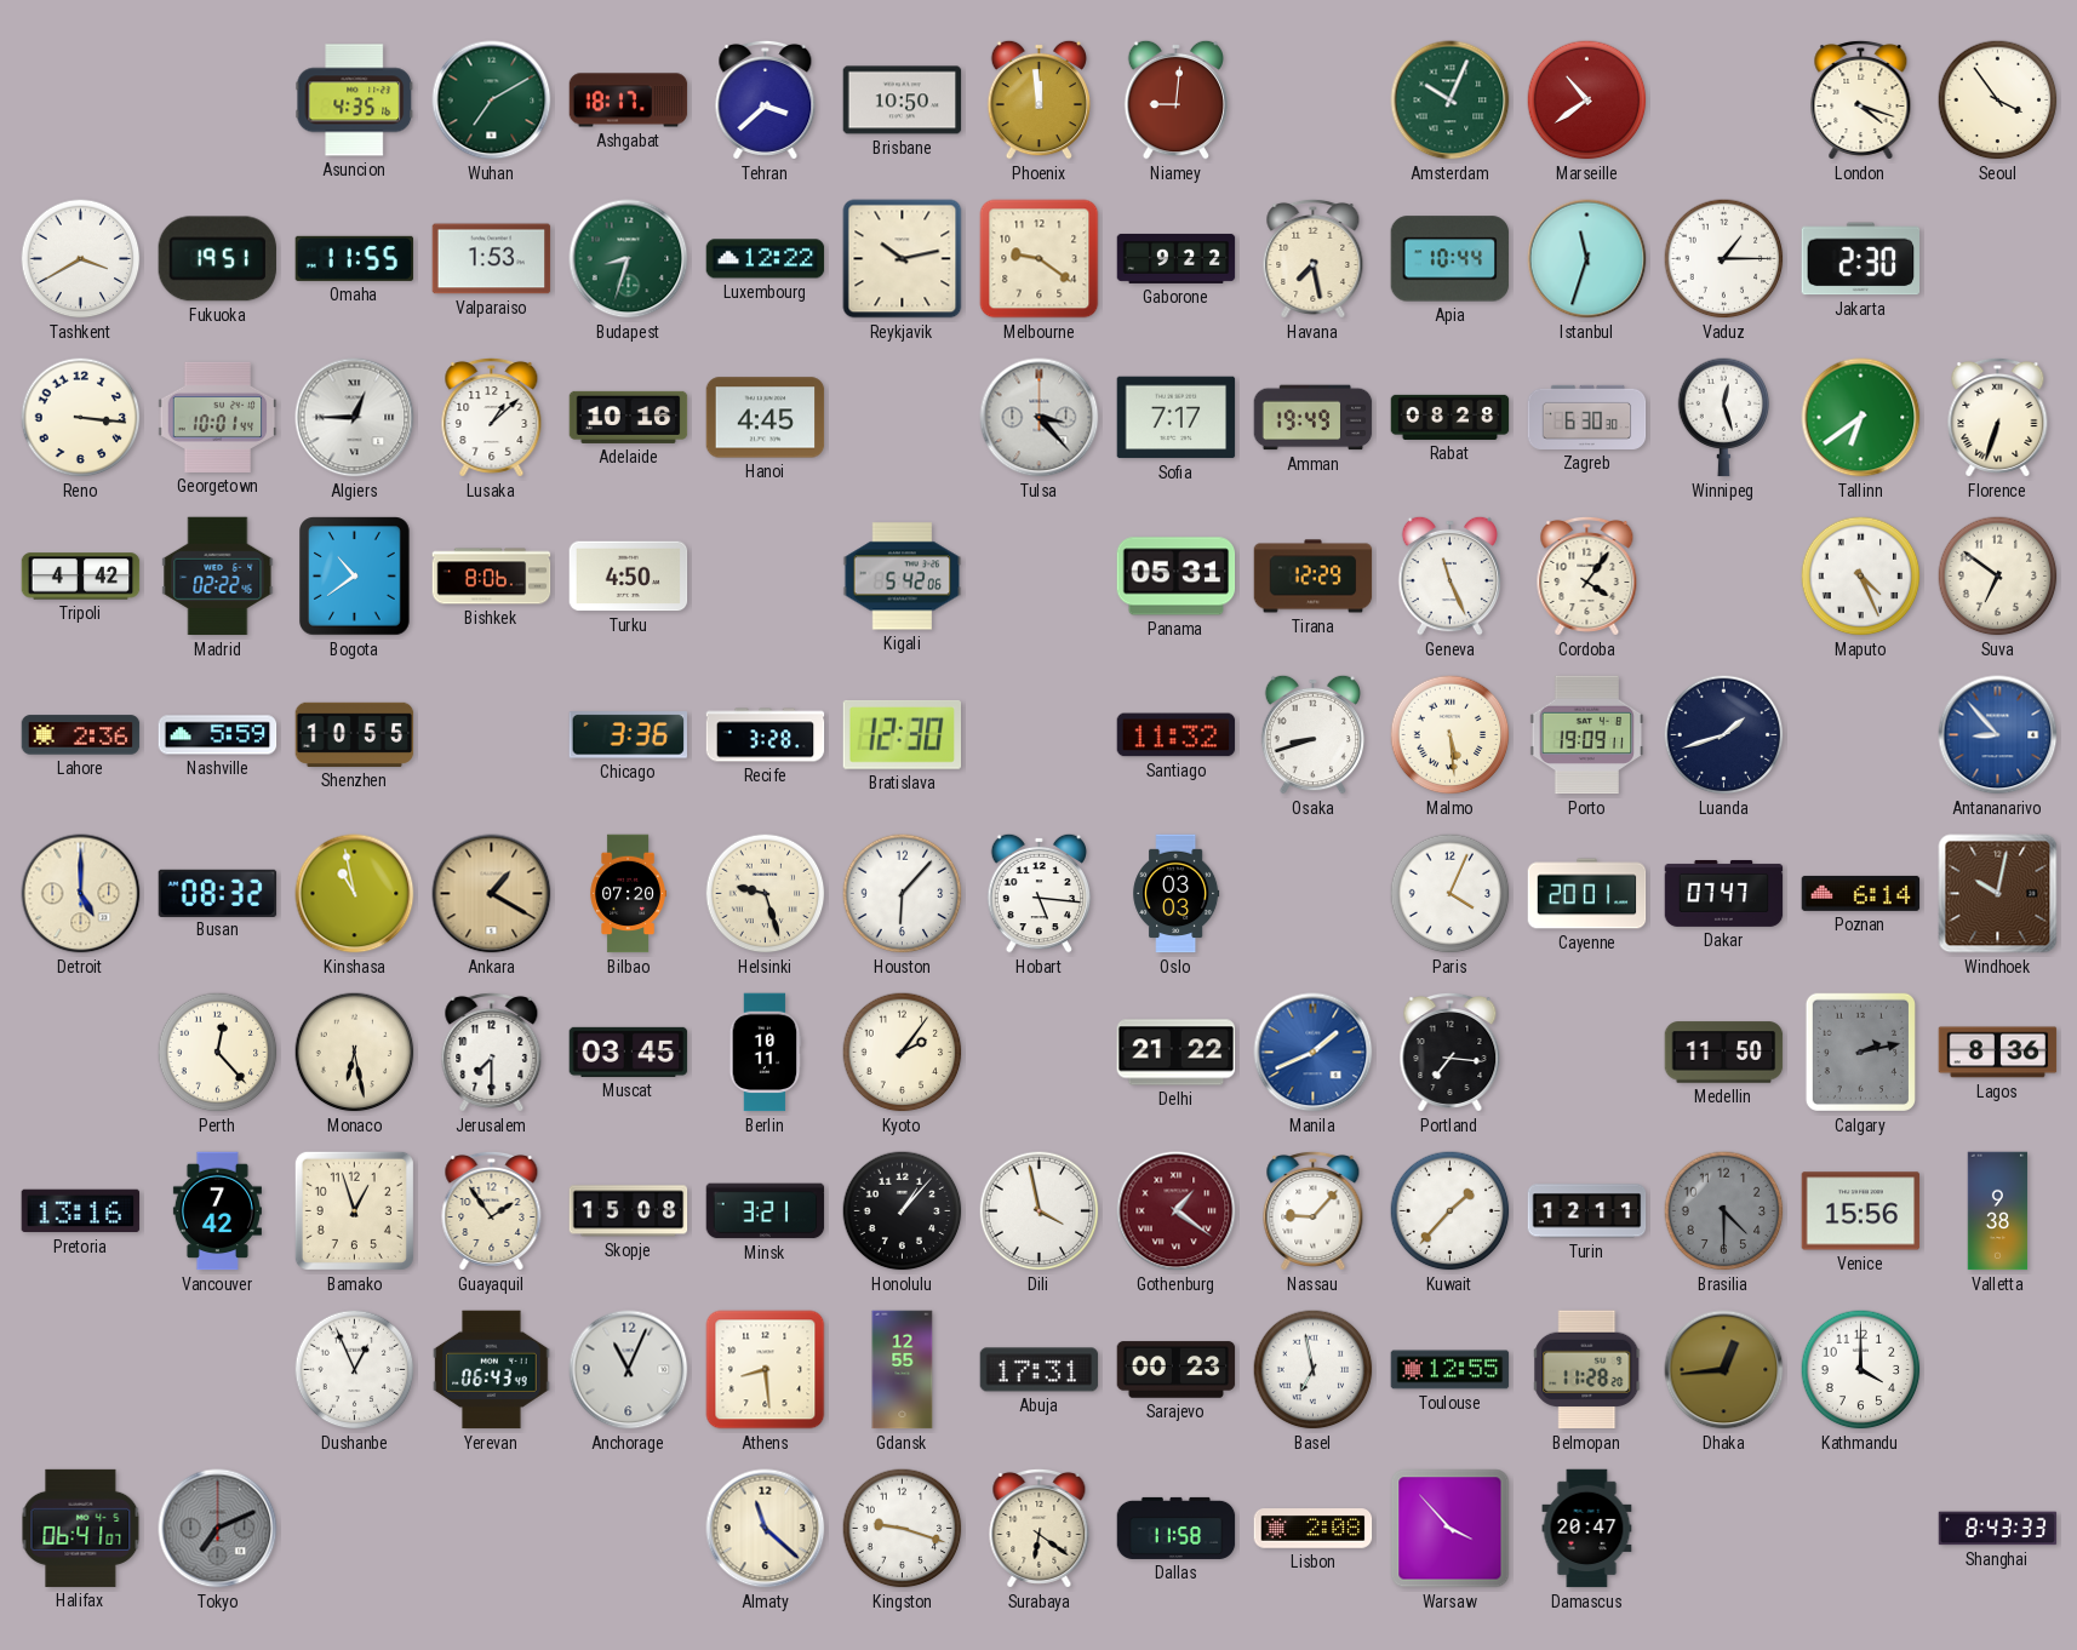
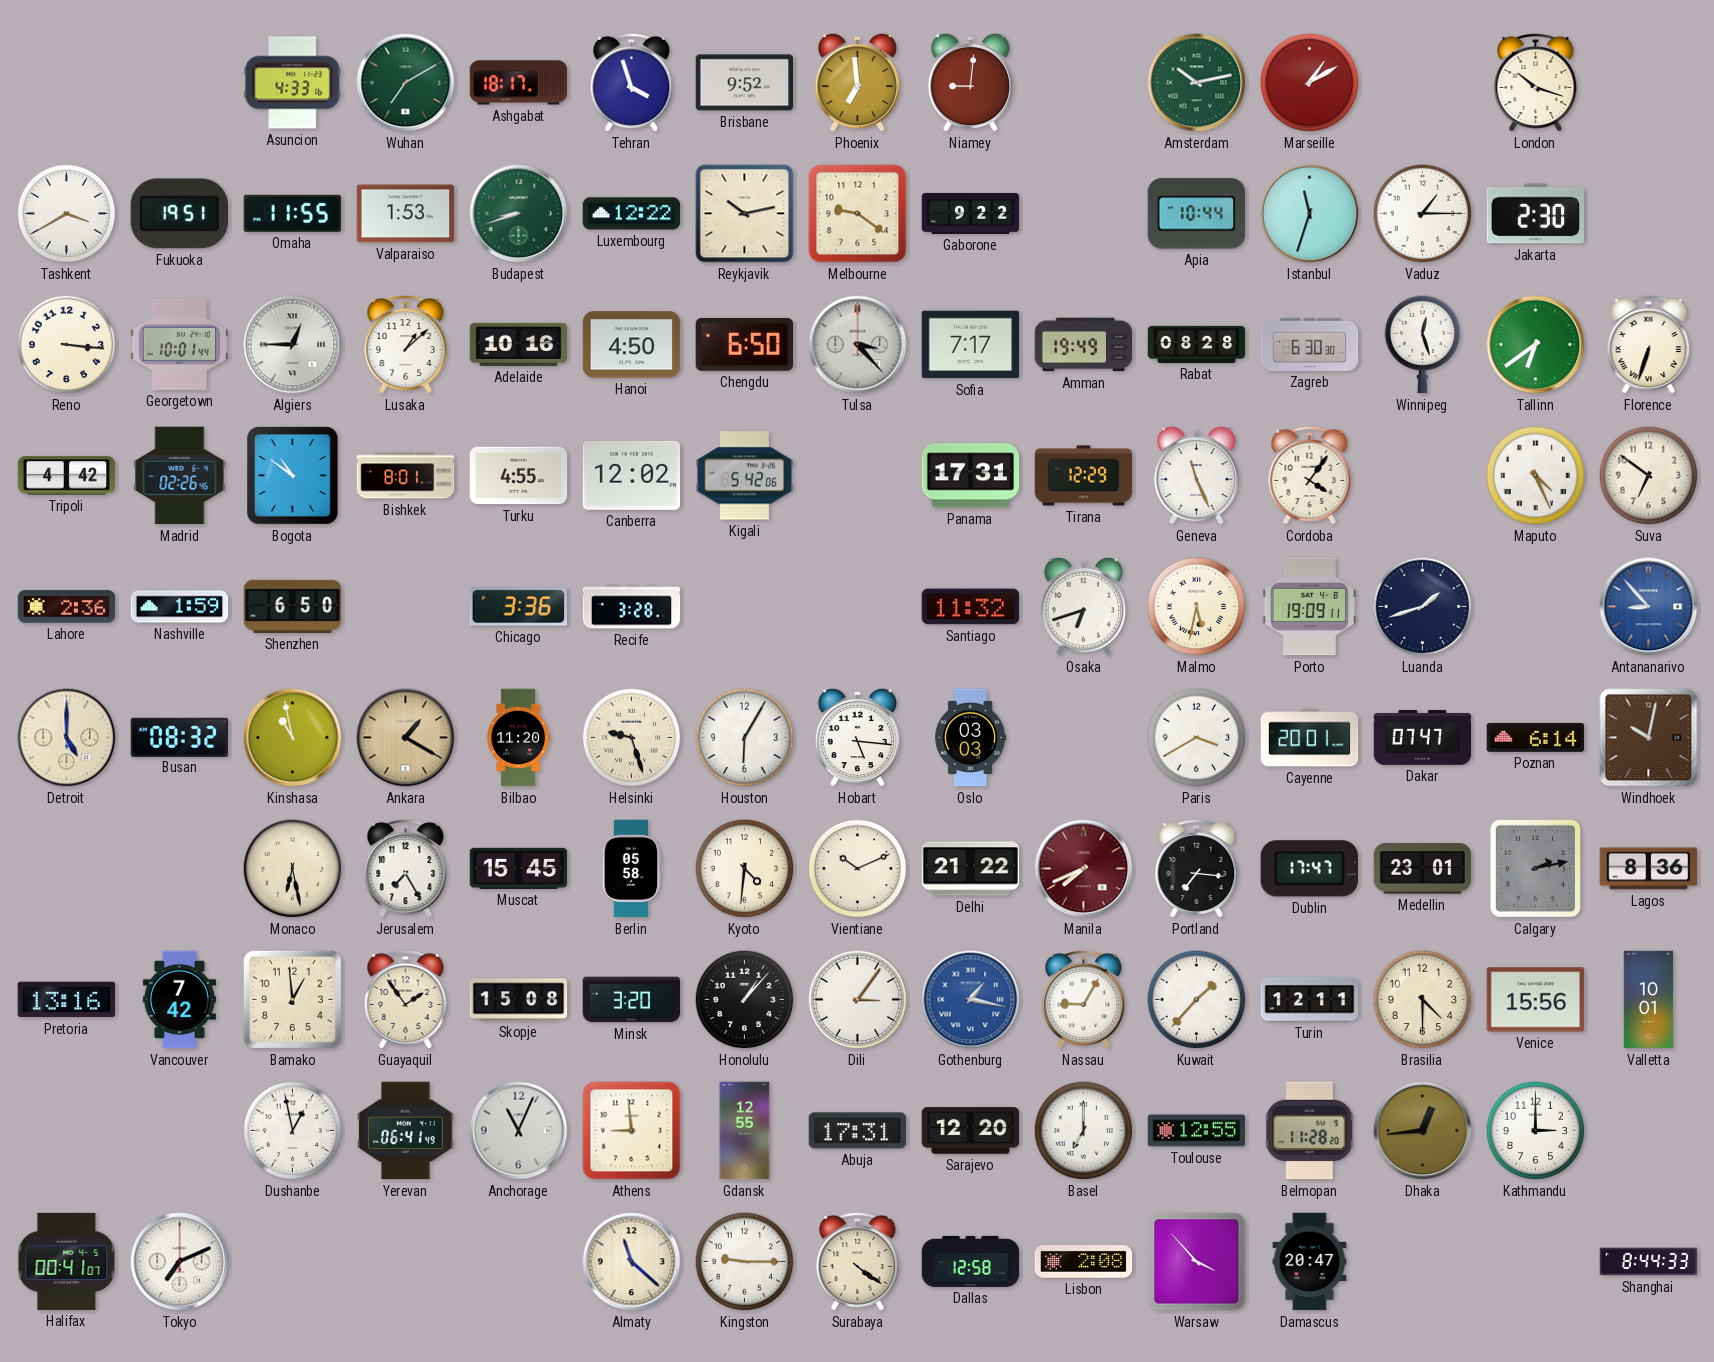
Asuncion: 4:35 -> 4:33 (293, 83)
Tehran: 3:38 -> 3:57 (632, 82)
Brisbane: 10:50 -> 9:52 (745, 83)
Phoenix: 11:59 -> 6:59 (858, 82)
Amsterdam: 10:04 -> 10:13 (1197, 83)
Marseille: 10:39 -> 1:10 (1310, 83)
London: 4:18 -> 10:18 (1536, 82)
Seoul: 3:54 -> none (1998, 101)
Budapest: 8:33 -> 8:42 (519, 214)
Havana: 7:28 -> none (1314, 258)
Hanoi: 4:45 -> 4:50 (632, 345)
Chengdu: none -> 6:50 (745, 344)
Madrid: 02:22 -> 02:26 (180, 476)
Bogota: 10:39 -> 10:51 (293, 476)
Bishkek: 8:06 -> 8:01 (406, 476)
Turku: 4:50 -> 4:55 (519, 476)
Canberra: none -> 12:02 (632, 475)
Panama: 05:31 -> 17:31 (971, 476)
Nashville: 5:59 -> 1:59 (180, 607)
Shenzhen: 10:55 -> 6:50 (293, 606)
Bratislava: 12:30 -> none (902, 734)
Osaka: 8:42 -> 6:42 (1084, 606)
Malmo: 5:29 -> 5:32 (1197, 607)
Bilbao: 07:20 -> 11:20 (518, 738)
Houston: 6:07 -> 6:05 (745, 738)
Paris: 4:04 -> 3:40 (1197, 738)
Perth: 12:23 -> none (218, 1053)
Jerusalem: 7:30 -> 7:25 (406, 868)
Muscat: 03:45 -> 15:45 (519, 868)
Berlin: 10:11 -> 05:58 (631, 869)
Kyoto: 2:06 -> 4:31 (745, 869)
Vientiane: none -> 10:11 (858, 869)
Manila: 1:41 -> 7:41 (1084, 869)
Manila dial: blue -> burgundy (1084, 869)
Dublin: none -> 17:47 (1309, 869)
Medellin: 11:50 -> 23:01 (1423, 869)
Bamako: 12:57 -> 12:59 (292, 999)
Minsk: 3:21 -> 3:20 (632, 1000)
Dili: 3:58 -> 3:06 (858, 1000)
Gothenburg: 1:21 -> 1:17 (971, 1000)
Gothenburg dial: burgundy -> blue (971, 1000)
Nassau: 9:07 -> 9:05 (1084, 999)
Brasilia dial: grey -> cream (1423, 1000)
Valletta: 9:38 -> 10:01 (1649, 1000)
Dushanbe: 12:56 -> 12:58 (293, 1131)
Yerevan: 06:43 -> 06:41 (406, 1131)
Athens: 8:29 -> 8:59 (632, 1131)
Sarajevo: 00:23 -> 12:20 (971, 1131)
Basel: 6:58 -> 7:00 (1084, 1131)
Kathmandu: 4:00 -> 3:00 (1536, 1131)
Halifax: 06:41 -> 00:41 (67, 1261)
Tokyo dial: grey -> white (180, 1262)
Kingston: 9:18 -> 9:15 (745, 1262)
Surabaya: 6:21 -> 4:21 (858, 1261)
Dallas: 11:58 -> 12:58 (971, 1261)
Shanghai: 8:43 -> 8:44 (1649, 1262)
